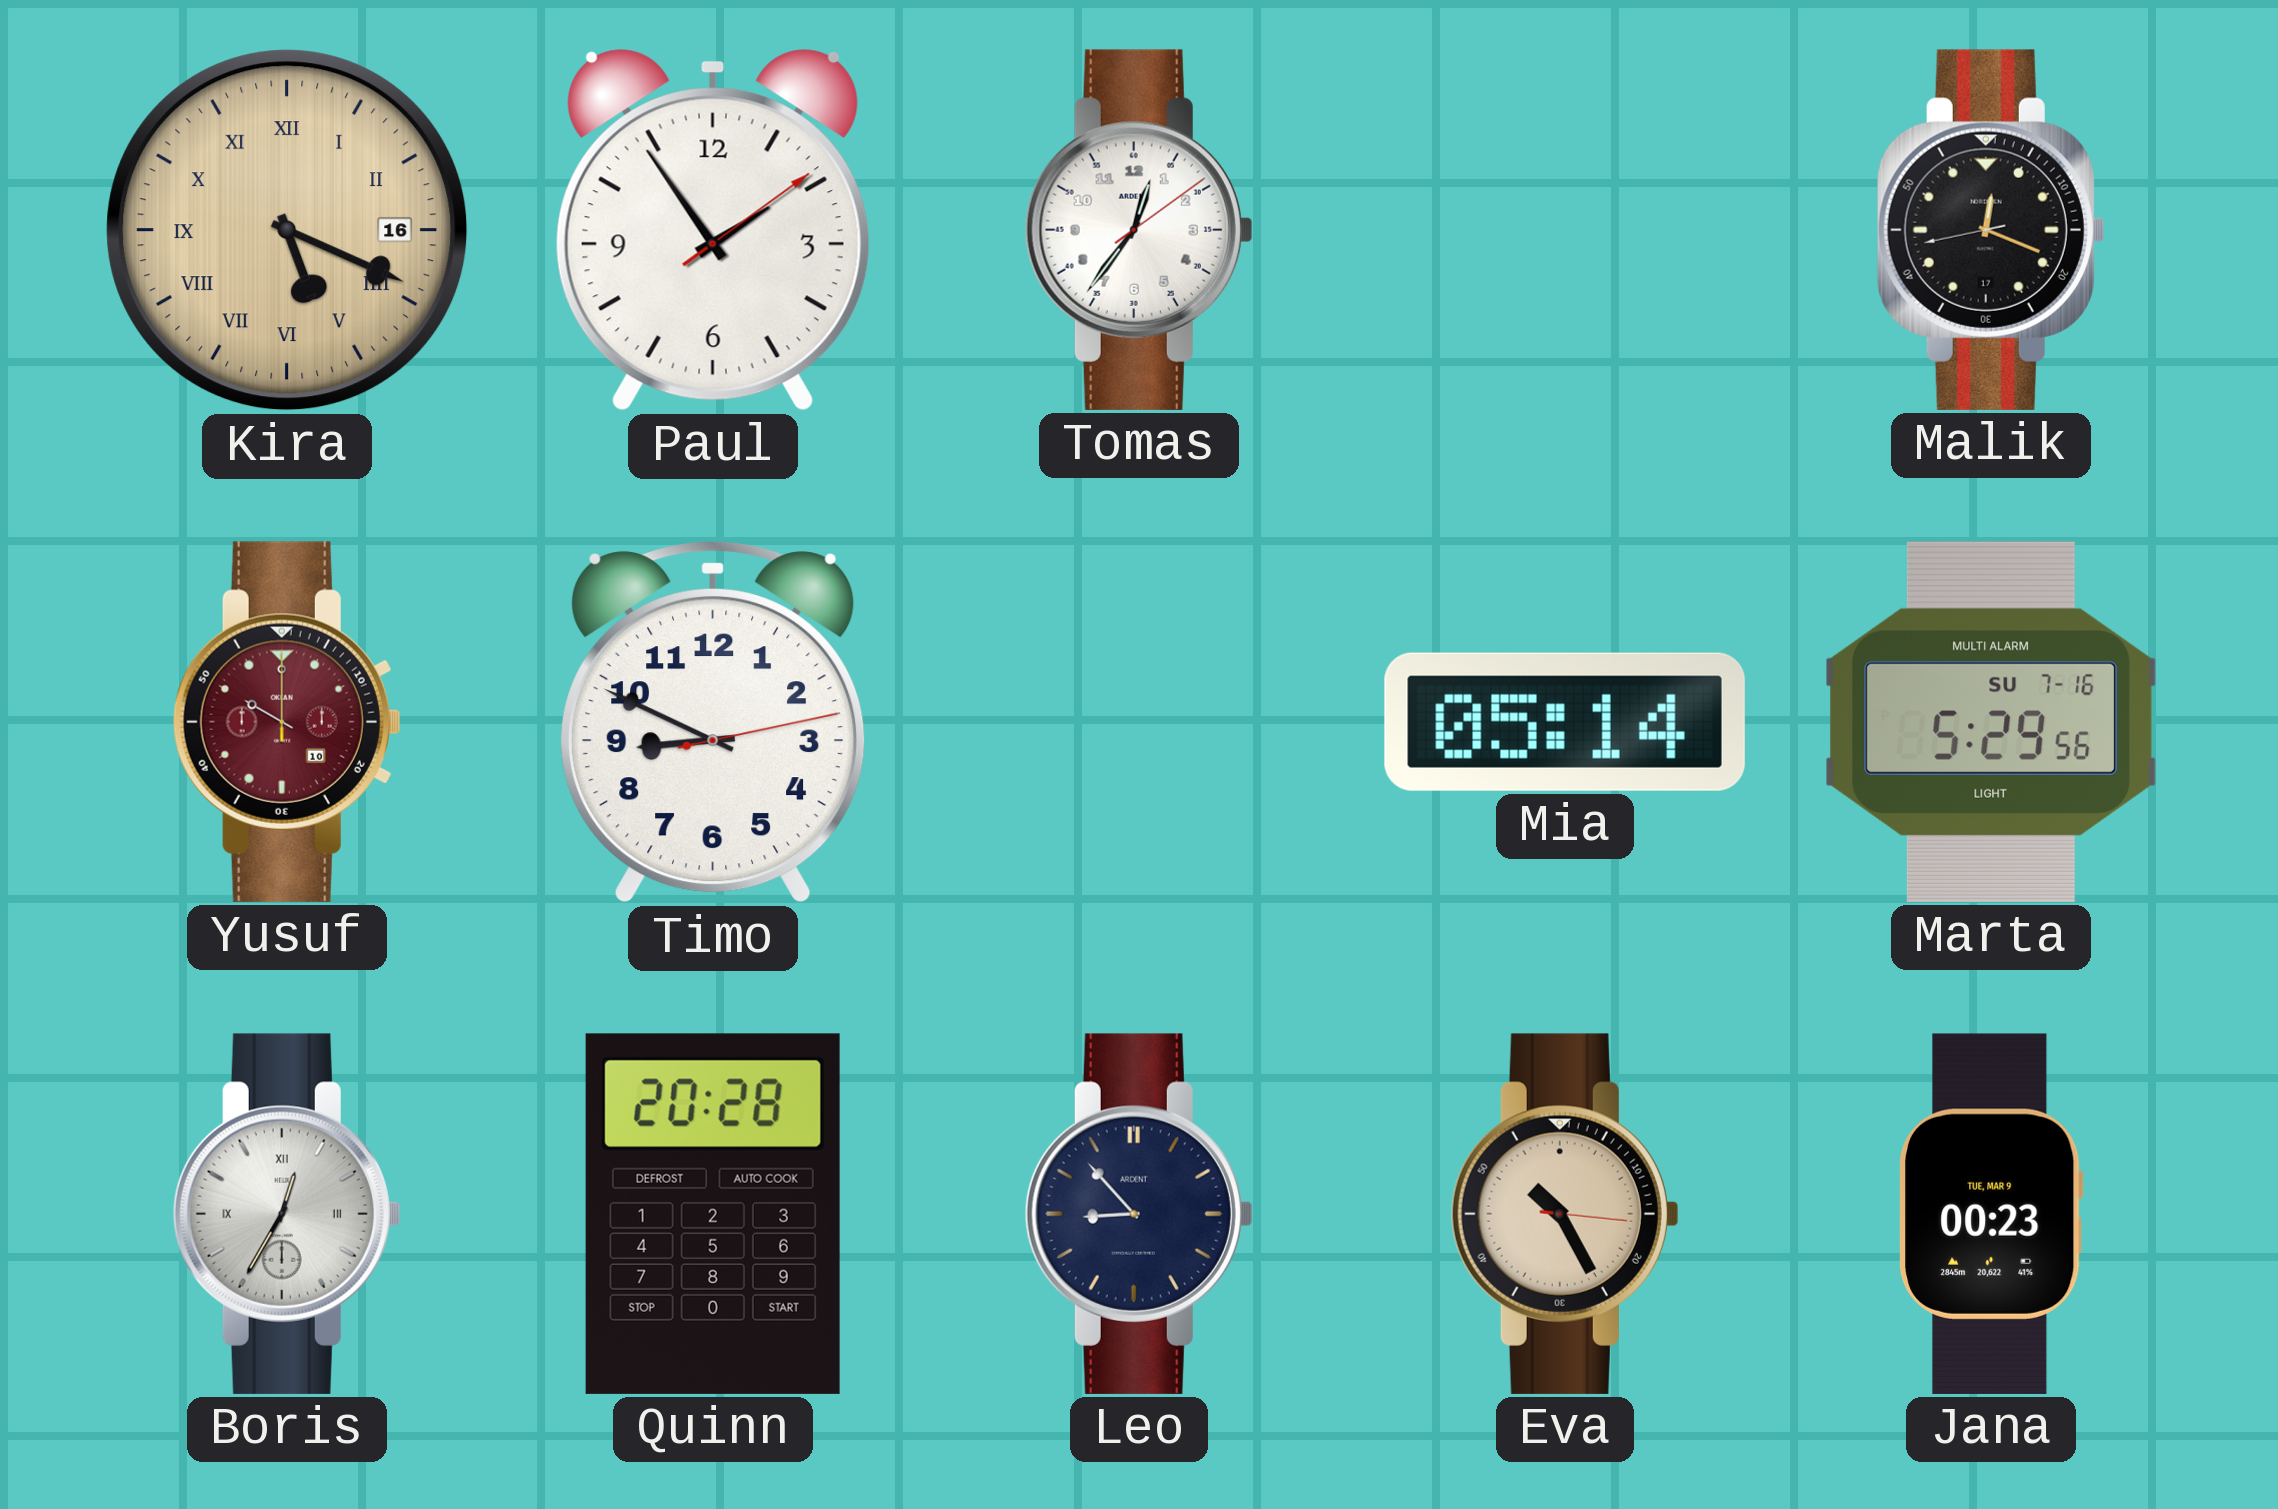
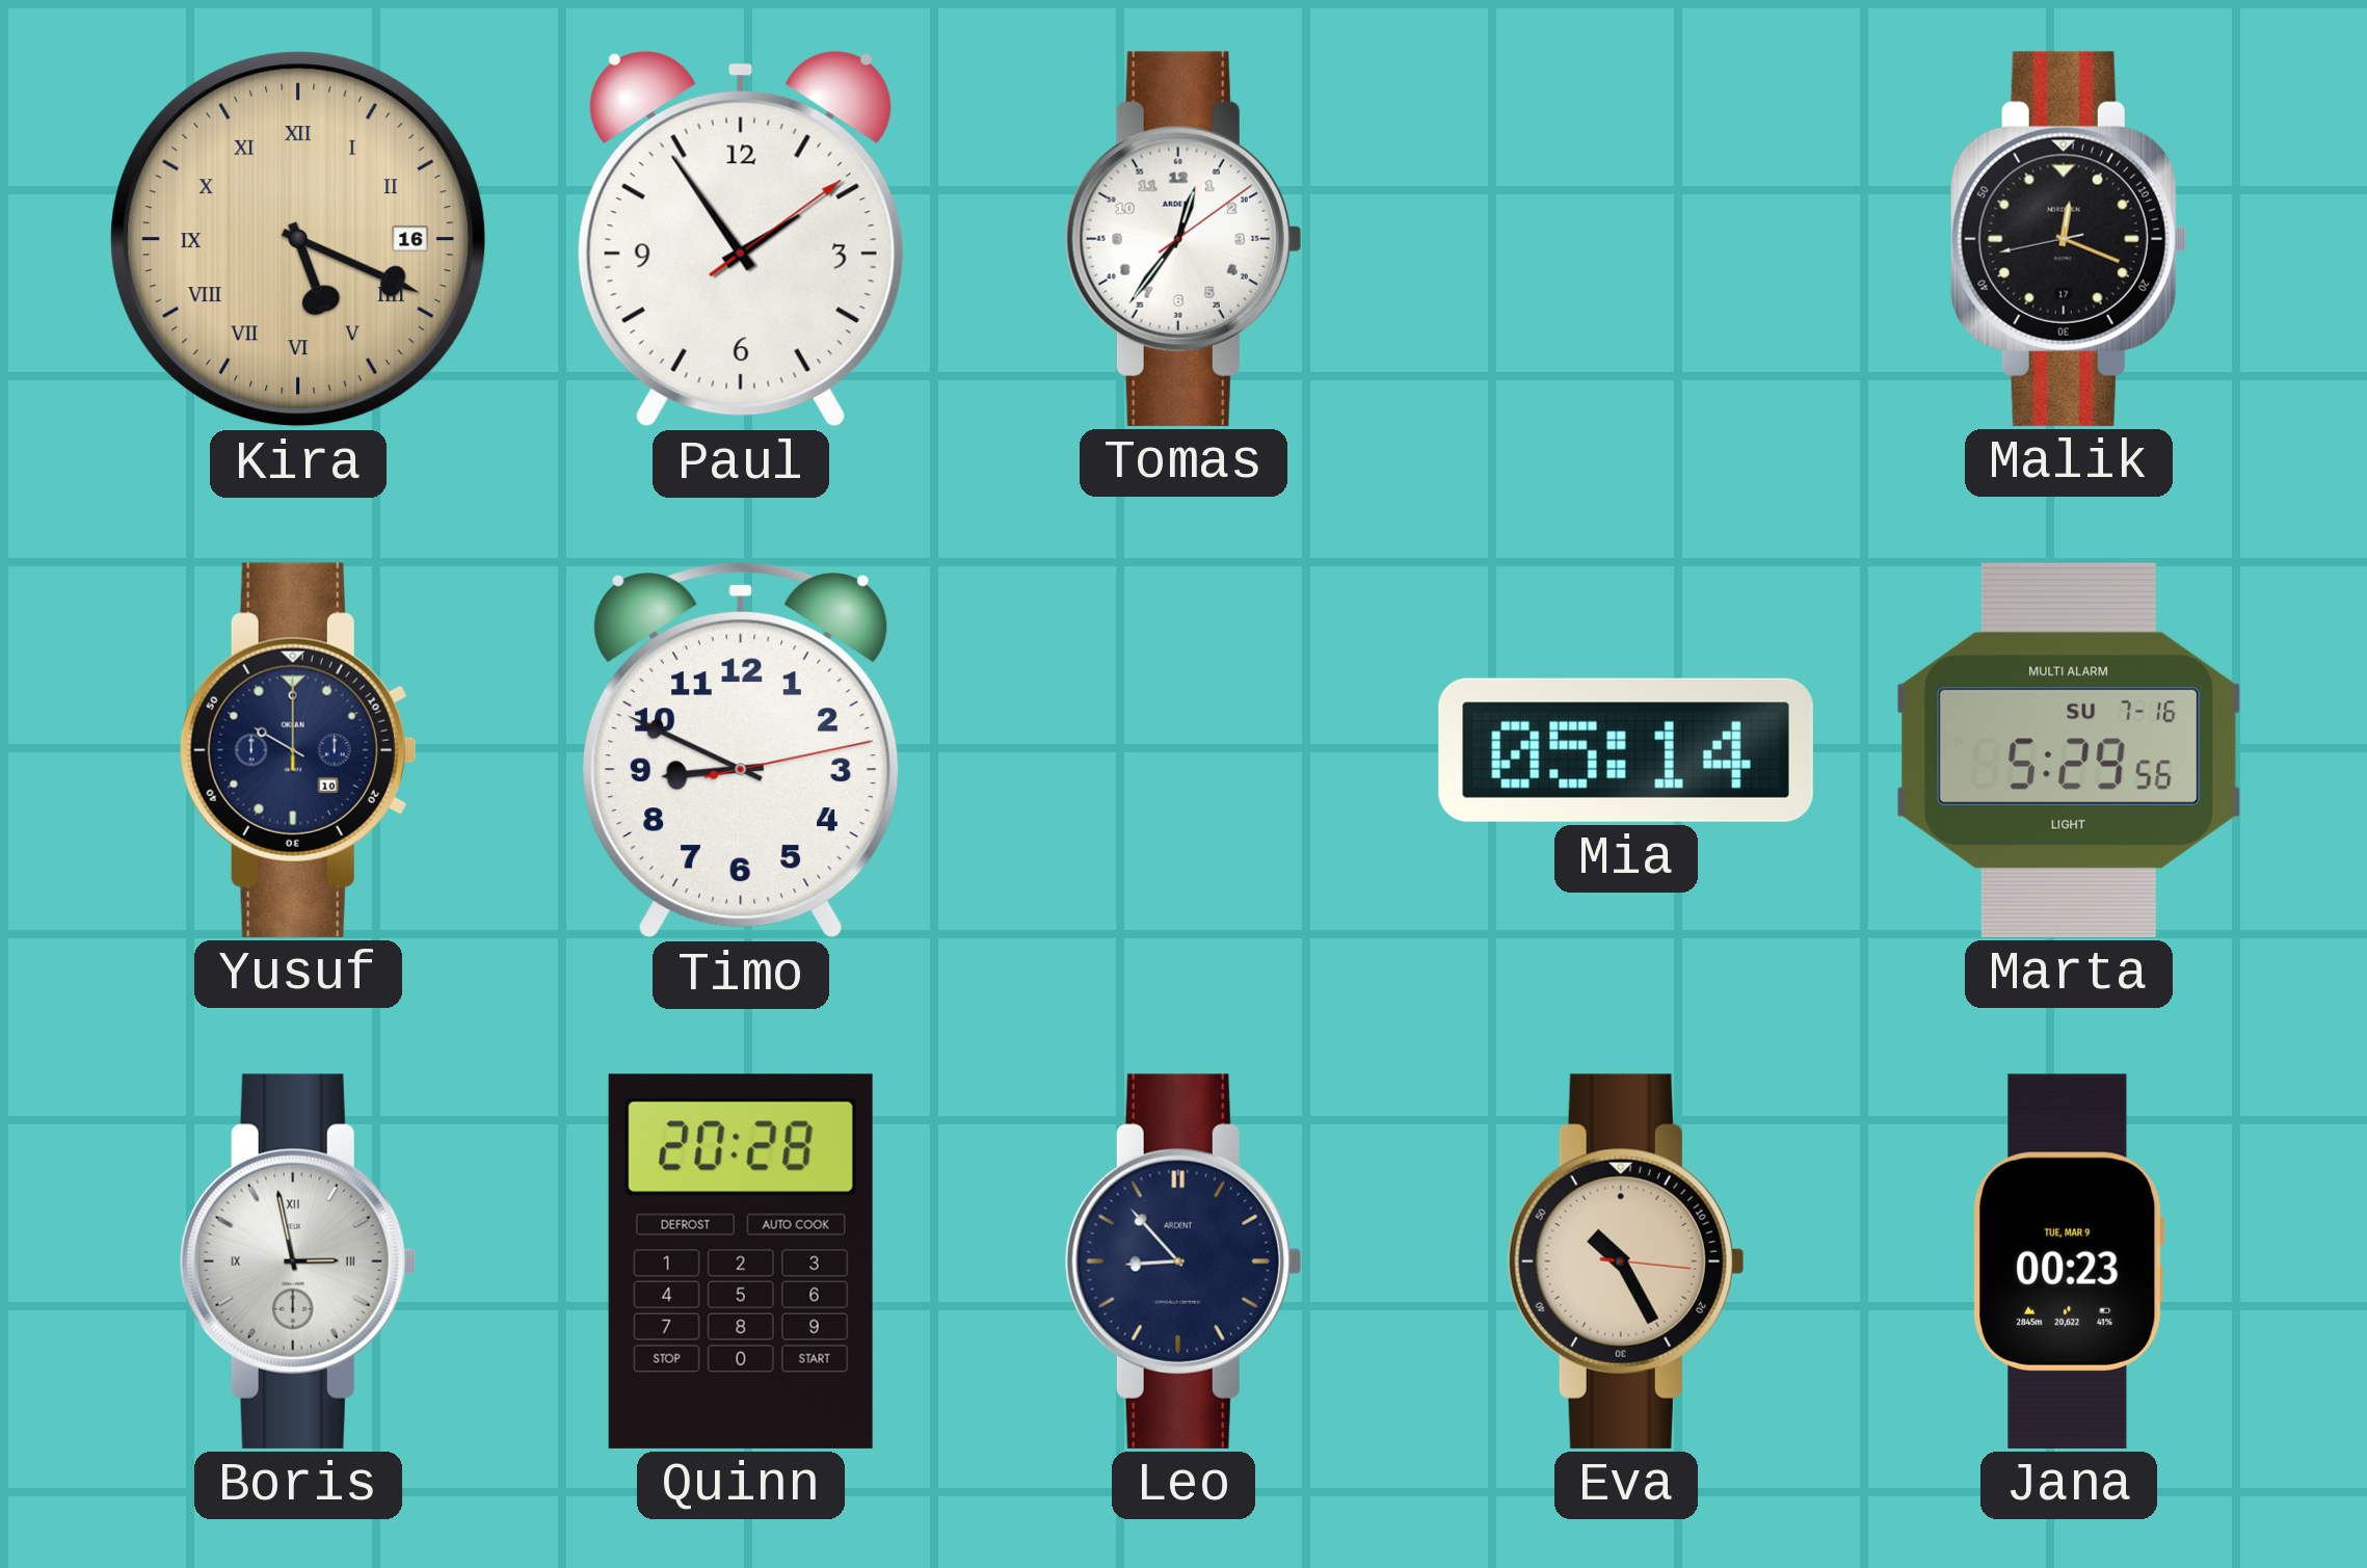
Yusuf dial: burgundy -> navy (298, 750)
Boris: 12:35 -> 2:58 (298, 1261)
